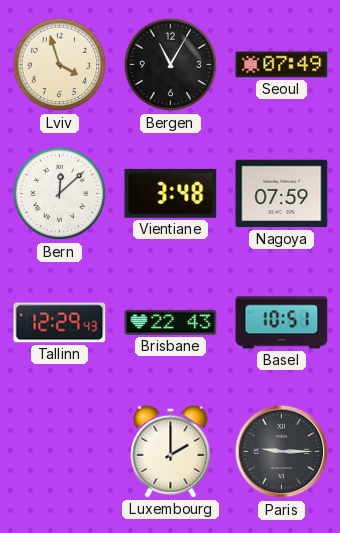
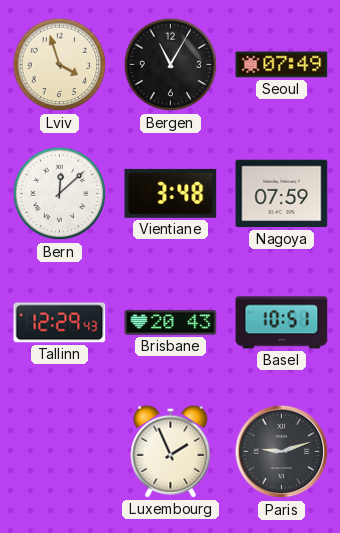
Brisbane: 22:43 -> 20:43 (171, 323)
Luxembourg: 2:00 -> 1:56 (171, 451)
Paris: 9:15 -> 9:12 (282, 452)
